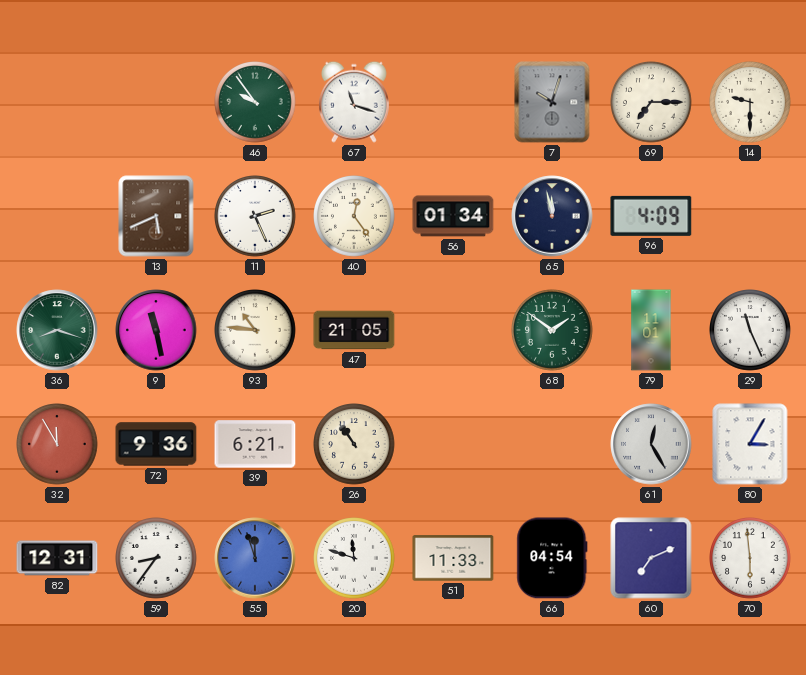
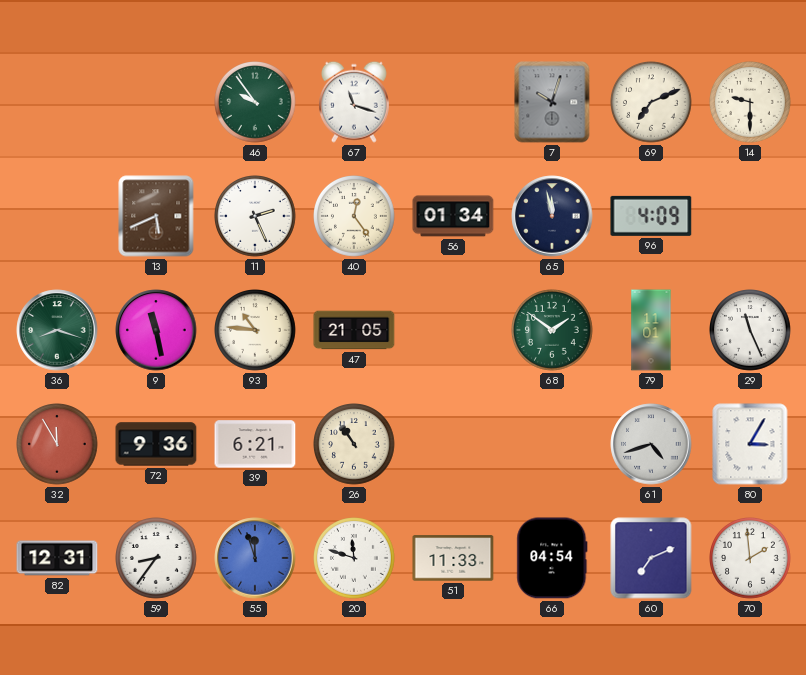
69: 7:15 -> 7:11 (652, 103)
61: 12:25 -> 4:42 (651, 444)
70: 5:59 -> 1:59 (751, 559)
